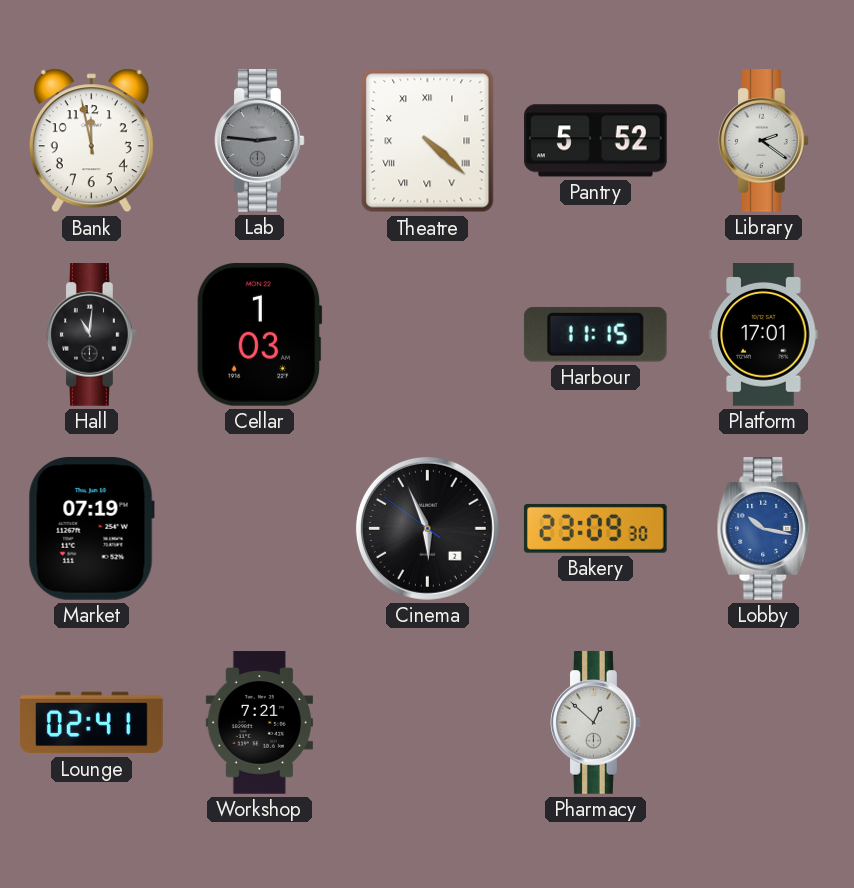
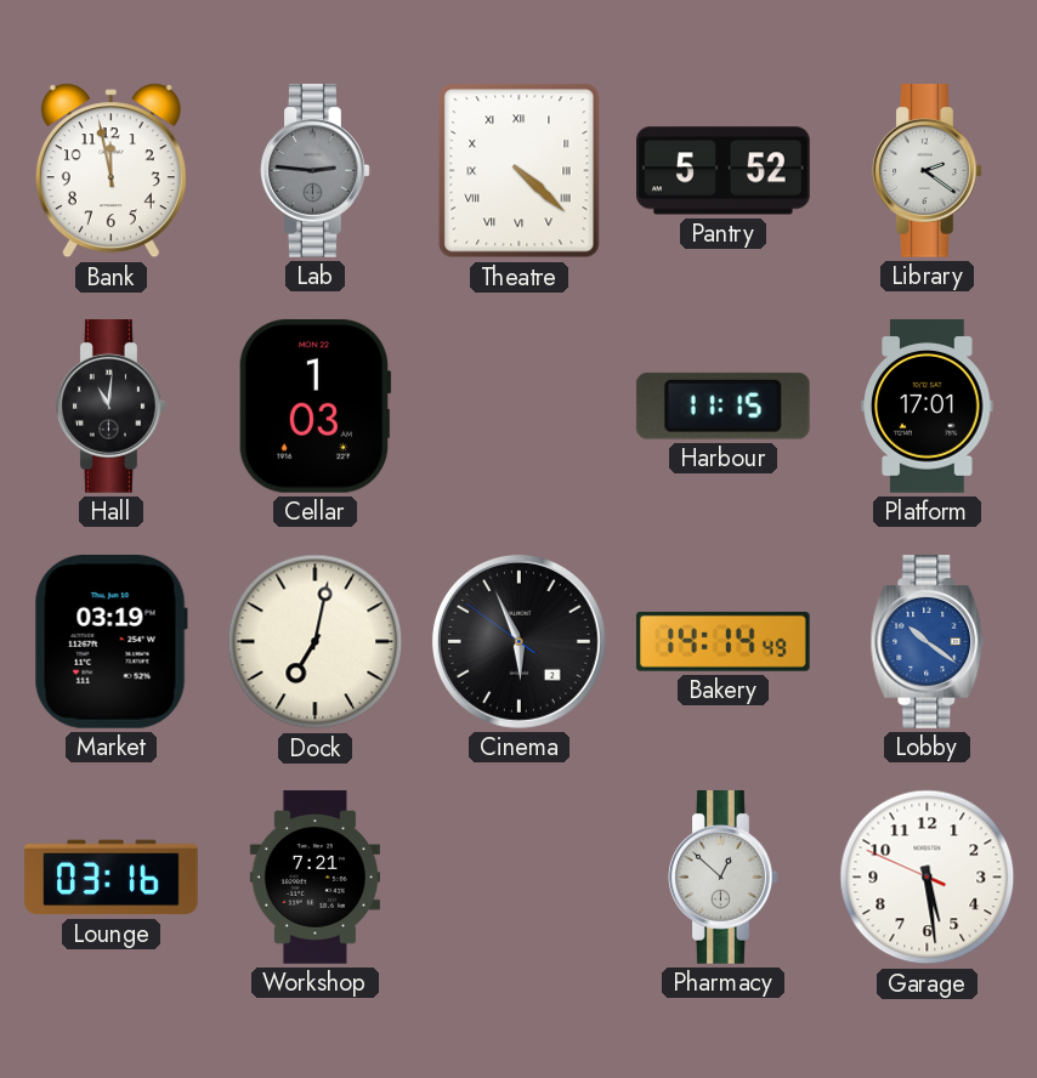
Market: 07:19 -> 03:19 (110, 641)
Dock: none -> 7:02 (316, 642)
Bakery: 23:09 -> 14:14 (722, 641)
Lobby: 10:17 -> 10:21 (928, 642)
Lounge: 02:41 -> 03:16 (112, 878)
Garage: none -> 5:28 (928, 878)
